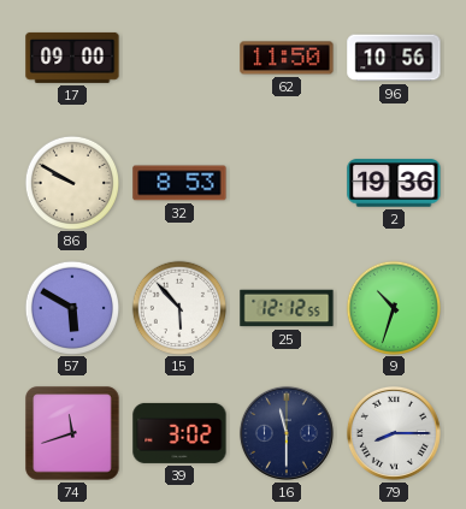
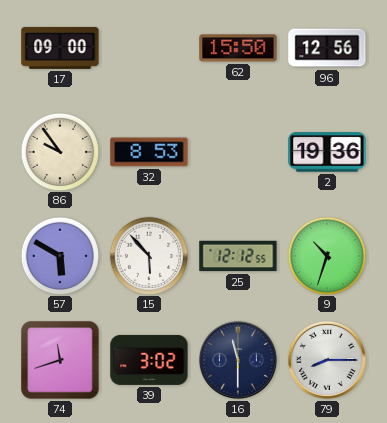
62: 11:50 -> 15:50 (238, 48)
96: 10:56 -> 12:56 (327, 48)
86: 9:50 -> 9:54 (59, 151)
